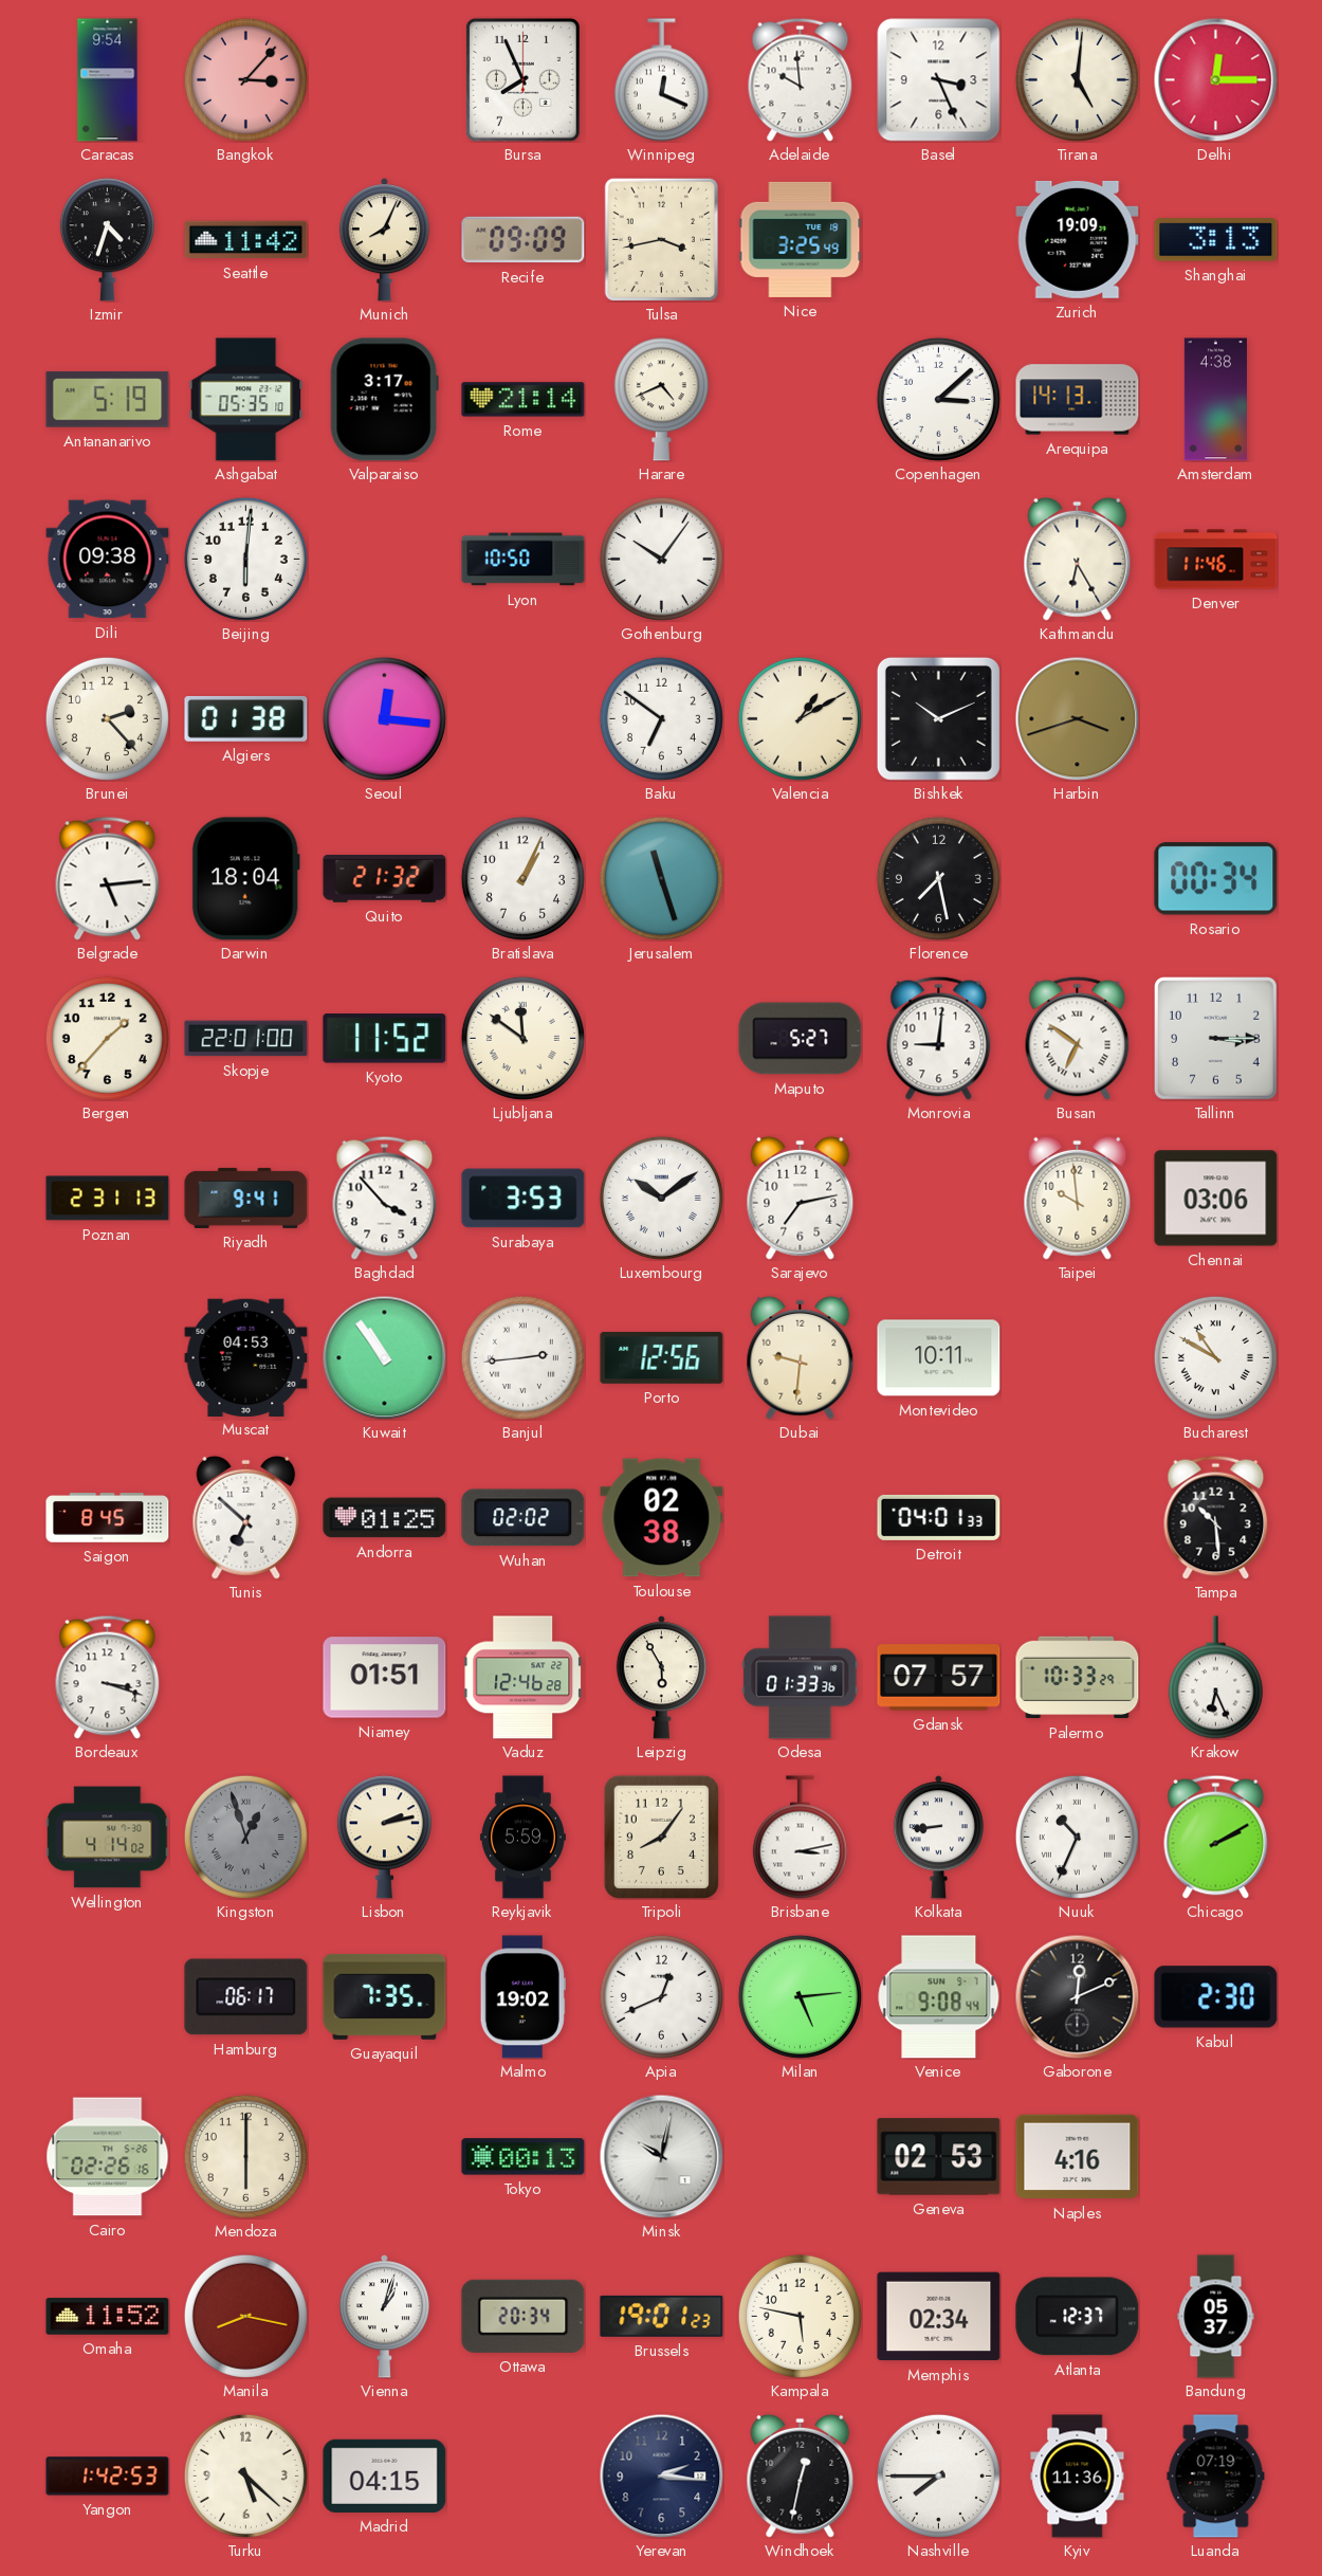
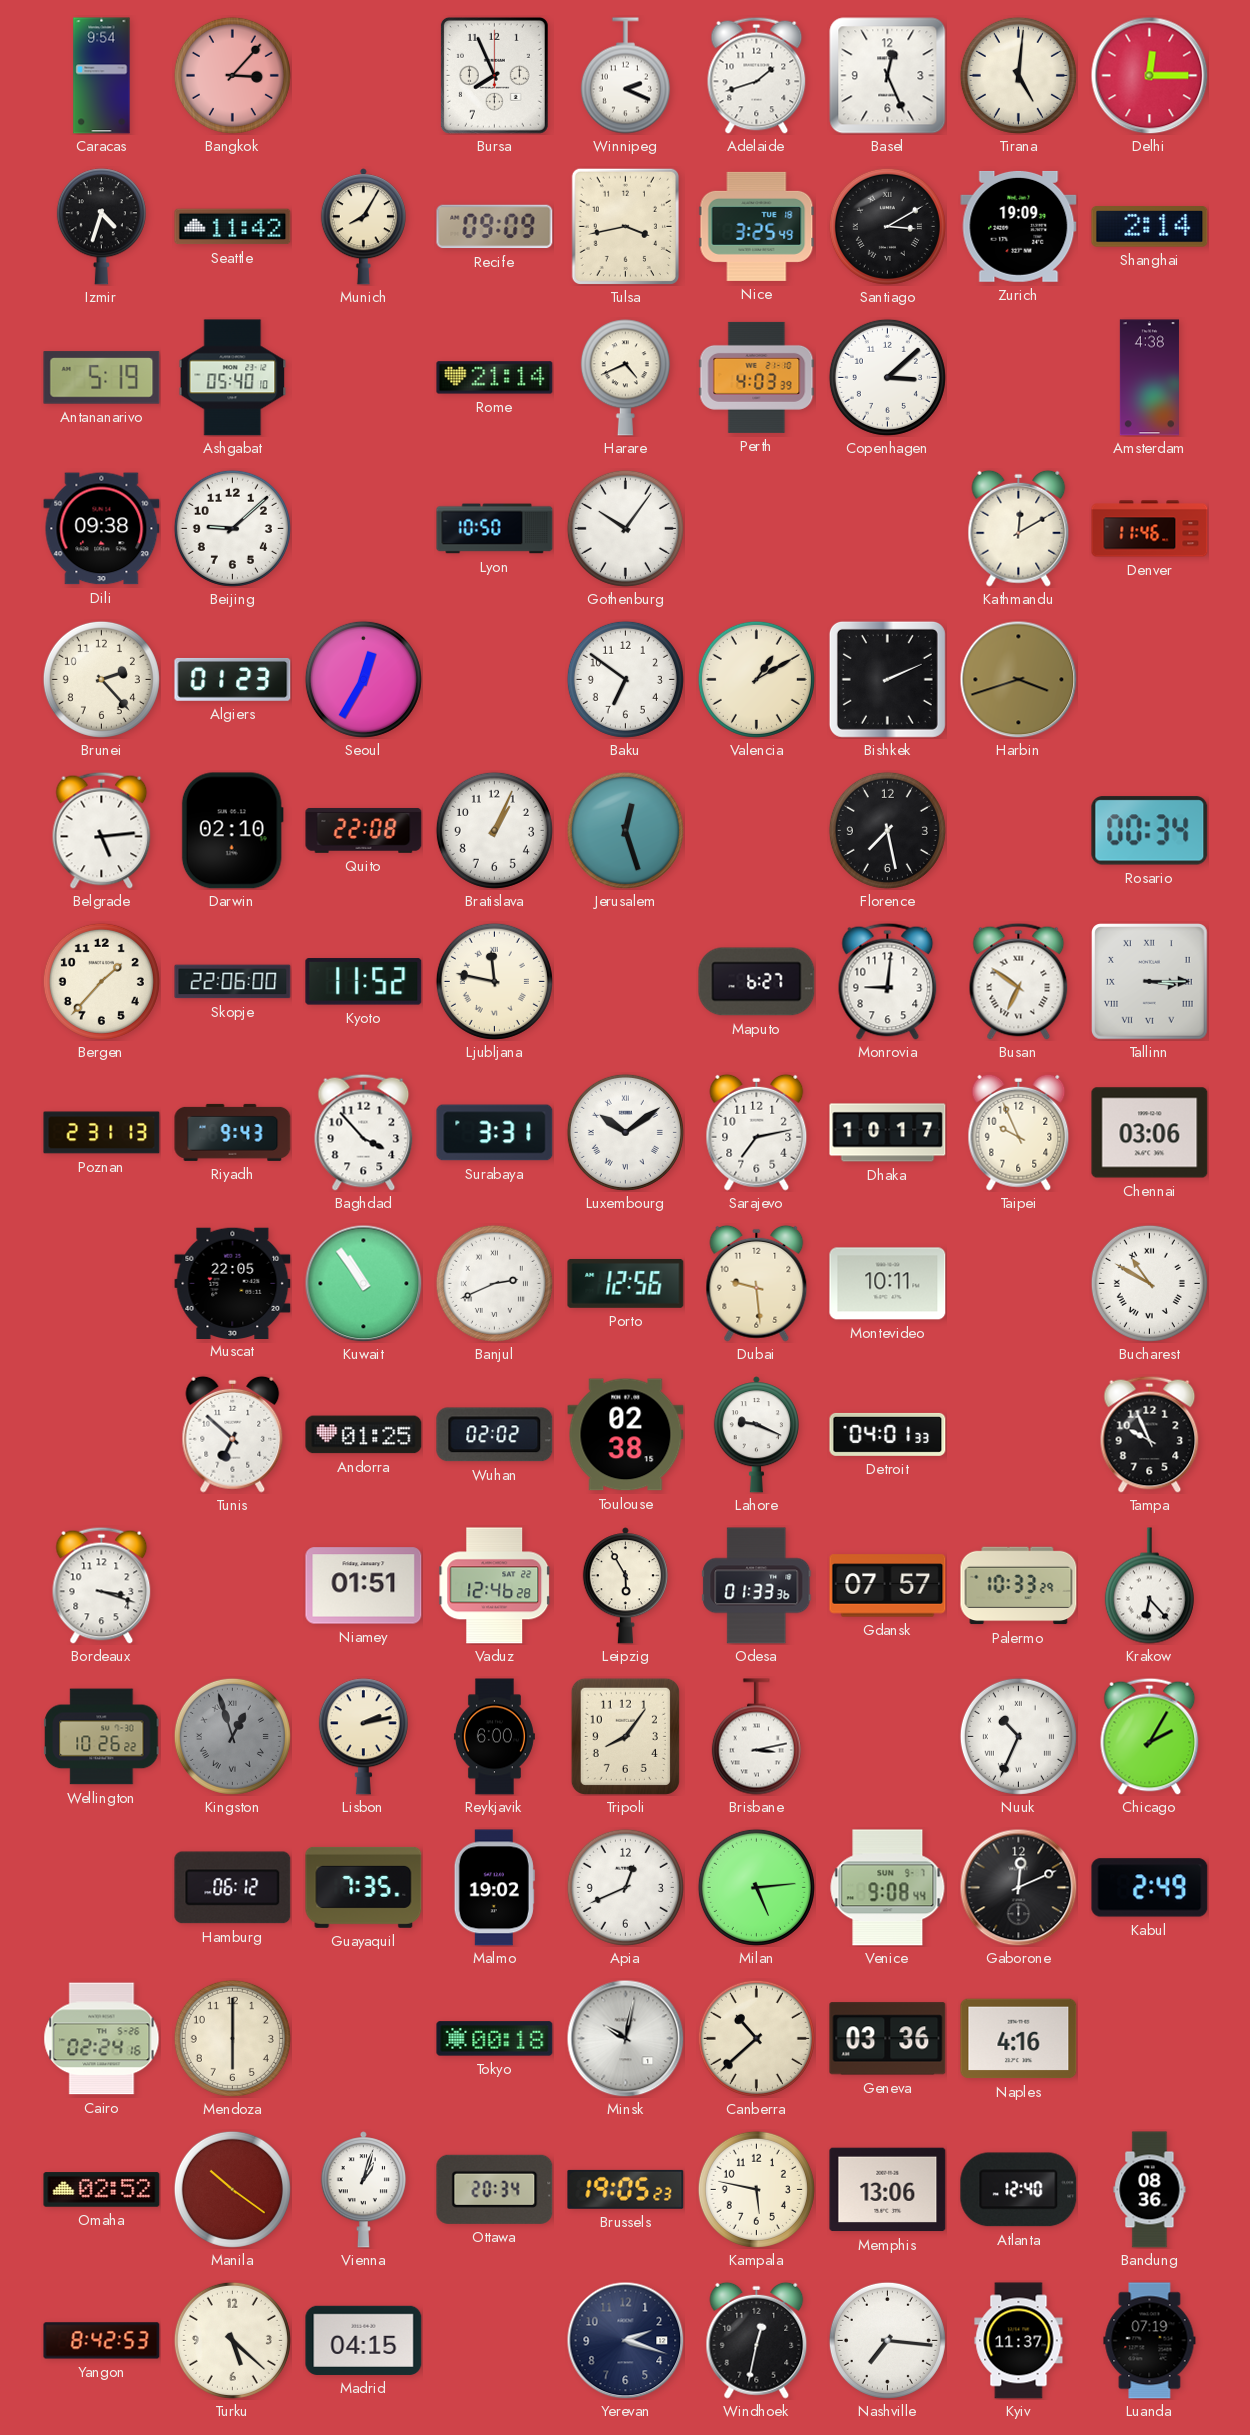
Winnipeg: 12:19 -> 2:19 (625, 76)
Adelaide: 9:59 -> 1:42 (757, 75)
Basel: 3:26 -> 12:26 (888, 76)
Munich: 8:04 -> 8:05 (363, 227)
Santiago: none -> 3:10 (887, 226)
Shanghai: 3:13 -> 2:14 (1150, 227)
Ashgabat: 05:35 -> 05:40 (233, 378)
Valparaiso: 3:17 -> none (384, 400)
Perth: none -> 4:03 (757, 377)
Arequipa: 14:13 -> none (1078, 400)
Beijing: 6:01 -> 9:08 (232, 528)
Kathmandu: 6:25 -> 12:10 (1019, 528)
Algiers: 01:38 -> 01:23 (233, 679)
Seoul: 12:16 -> 12:35 (363, 679)
Bishkek: 10:11 -> 2:11 (887, 679)
Darwin: 18:04 -> 02:10 (232, 831)
Quito: 21:32 -> 22:08 (364, 831)
Jerusalem: 11:27 -> 12:27 (625, 830)
Skopje: 22:01 -> 22:06 (233, 982)
Ljubljana: 11:51 -> 11:47 (494, 981)
Maputo: 5:27 -> 6:27 (757, 982)
Tallinn numerals: Arabic -> Roman (1150, 982)
Riyadh: 9:41 -> 9:43 (233, 1132)
Surabaya: 3:53 -> 3:31 (495, 1133)
Dhaka: none -> 10:17 (888, 1133)
Taipei: 9:59 -> 9:56 (1019, 1132)
Muscat: 04:53 -> 22:05 (233, 1283)
Banjul: 2:44 -> 2:41 (494, 1283)
Dubai: 9:31 -> 9:29 (757, 1283)
Saigon: 8:45 -> none (108, 1518)
Lahore: none -> 9:19 (756, 1435)
Tampa: 10:29 -> 9:56 (1150, 1434)
Krakow: 6:26 -> 6:23 (1149, 1586)
Wellington: 4:14 -> 10:26 (102, 1737)
Reykjavik: 5:59 -> 6:00 (494, 1737)
Kolkata: 8:44 -> none (938, 1838)
Chicago: 2:10 -> 2:05 (1150, 1736)
Hamburg: 06:17 -> 06:12 (233, 1888)
Kabul: 2:30 -> 2:49 (1150, 1888)
Cairo: 02:26 -> 02:24 (102, 2039)
Tokyo: 00:13 -> 00:18 (495, 2039)
Canberra: none -> 10:38 (756, 2038)
Geneva: 02:53 -> 03:36 (888, 2039)
Omaha: 11:52 -> 02:52 (102, 2190)
Manila: 8:17 -> 10:21 (232, 2189)
Brussels: 19:01 -> 19:05 (626, 2189)
Memphis: 02:34 -> 13:06 (888, 2190)
Atlanta: 12:37 -> 12:40 (1019, 2190)
Bandung: 05:37 -> 08:36 (1150, 2190)
Yangon: 1:42 -> 8:42 (102, 2341)
Yerevan: 2:16 -> 2:18 (625, 2340)
Nashville: 7:45 -> 7:16 (887, 2340)
Kyiv: 11:36 -> 11:37 (1019, 2341)
